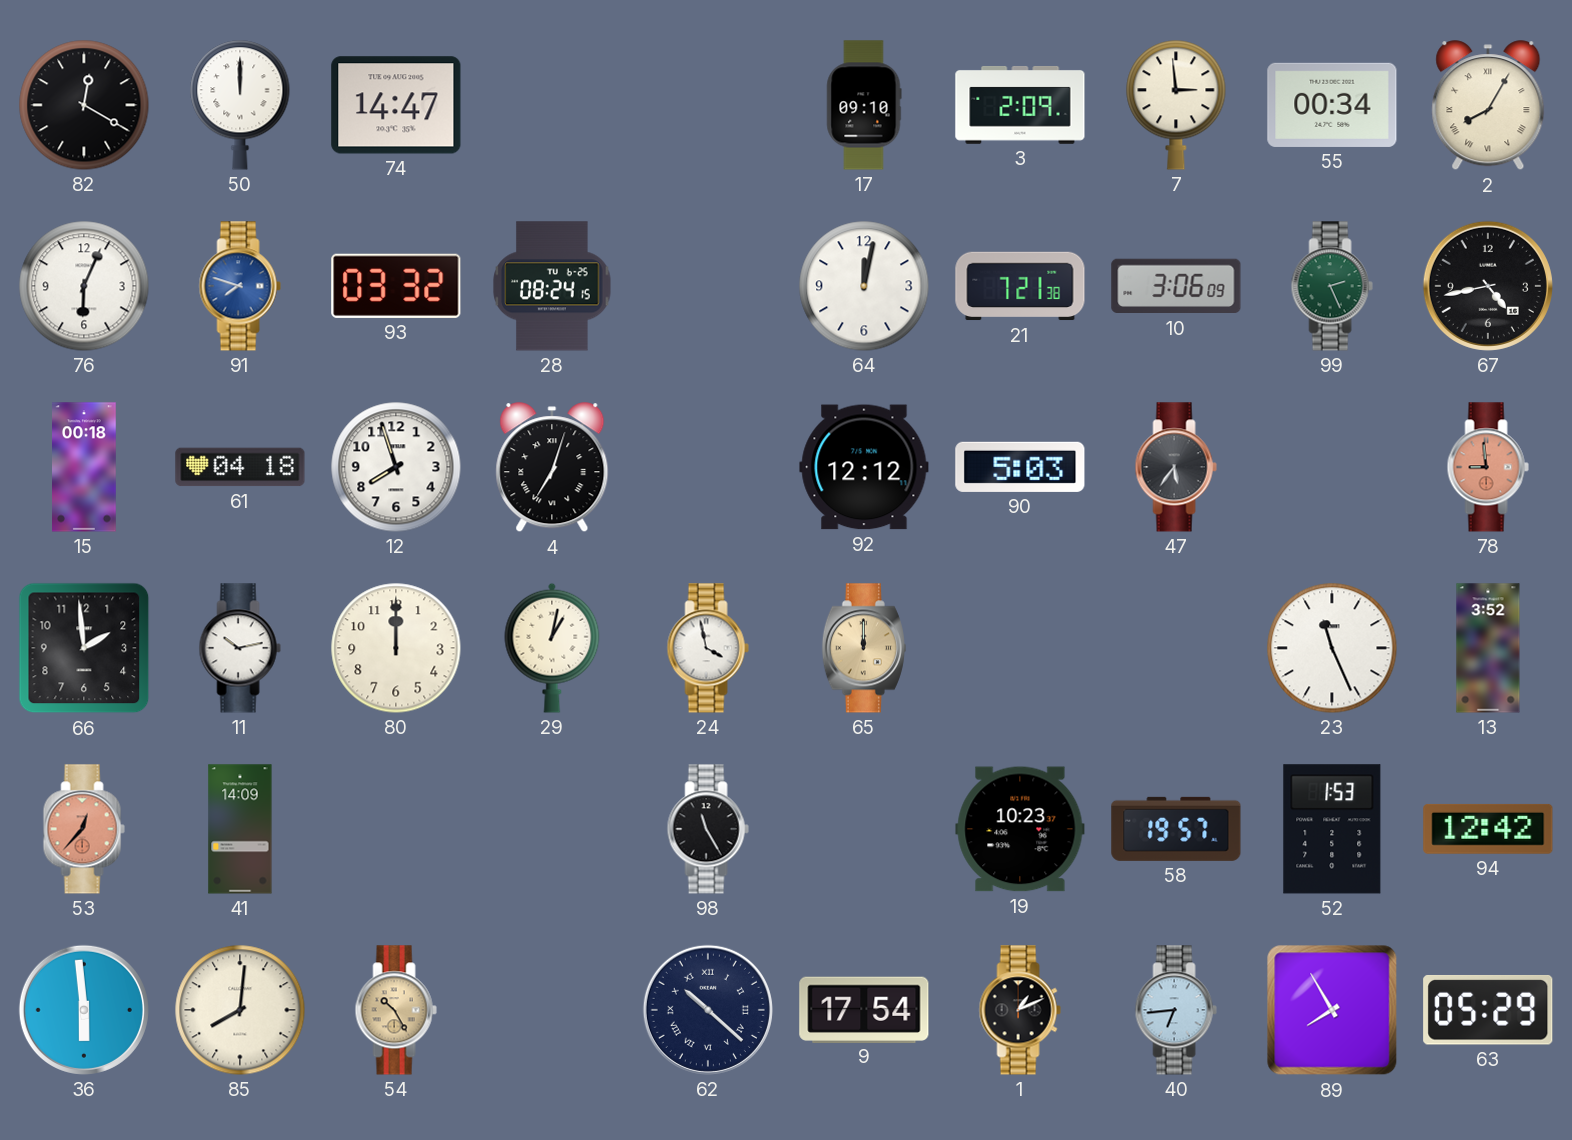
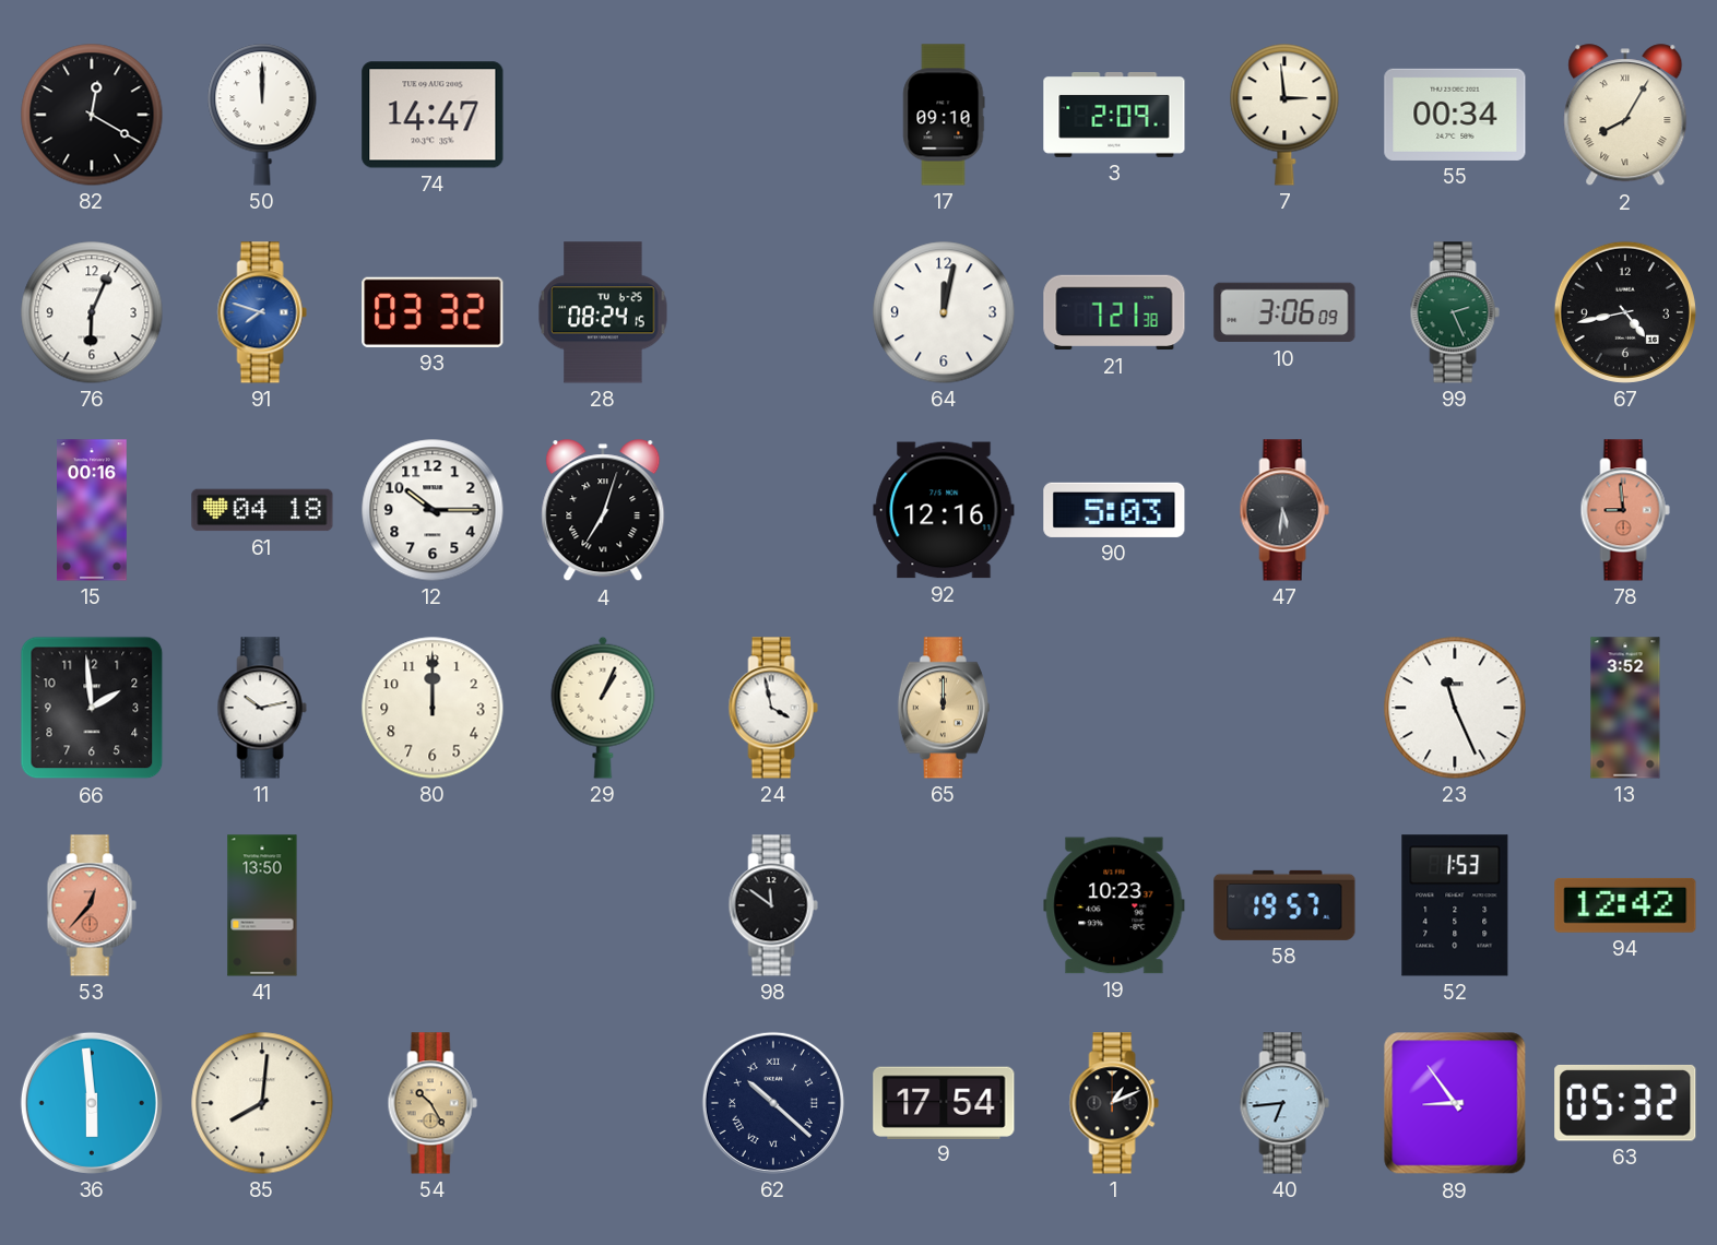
15: 00:18 -> 00:16 (92, 510)
12: 7:57 -> 10:15 (433, 510)
92: 12:12 -> 12:16 (944, 510)
47: 5:36 -> 5:31 (1284, 510)
29: 1:02 -> 1:04 (603, 708)
41: 14:09 -> 13:50 (262, 905)
98: 11:25 -> 11:51 (773, 905)
89: 7:55 -> 8:54 (1455, 1103)
63: 05:29 -> 05:32 (1625, 1103)
